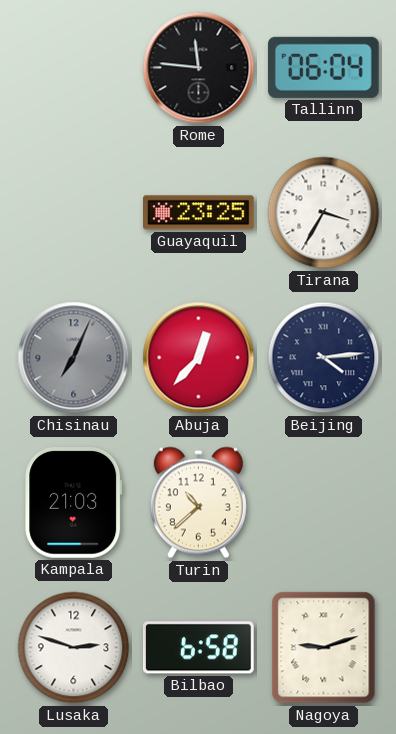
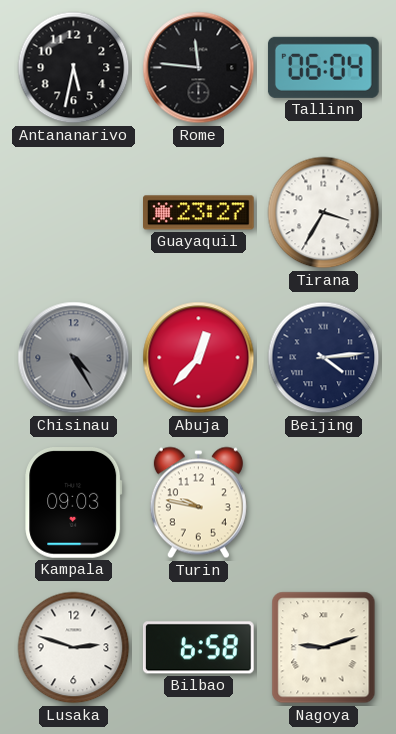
Antananarivo: none -> 5:32 (74, 68)
Guayaquil: 23:25 -> 23:27 (199, 213)
Chisinau: 7:04 -> 4:25 (74, 358)
Kampala: 21:03 -> 09:03 (74, 503)
Turin: 10:38 -> 9:47 (198, 503)
